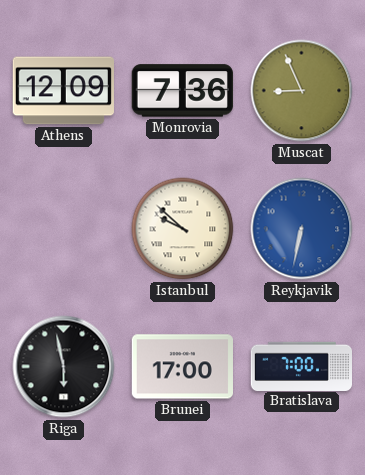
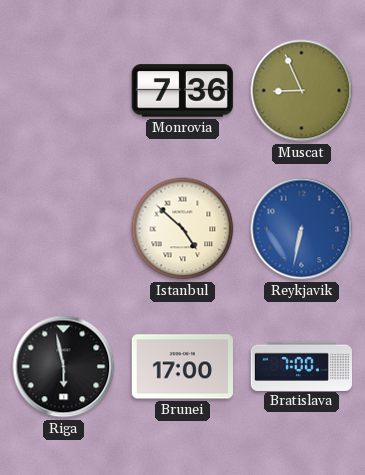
Athens: 12:09 -> none (63, 91)
Istanbul: 9:52 -> 4:52 (183, 229)
